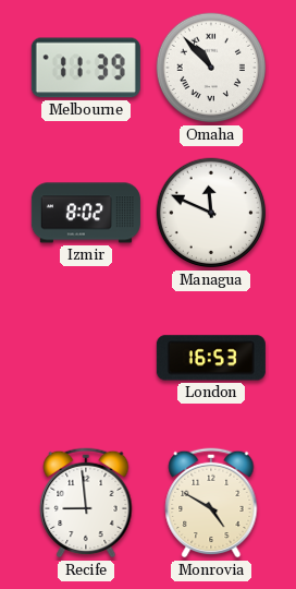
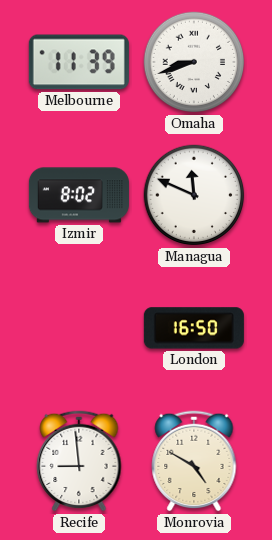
Omaha: 10:53 -> 8:42 (194, 62)
London: 16:53 -> 16:50 (194, 328)
